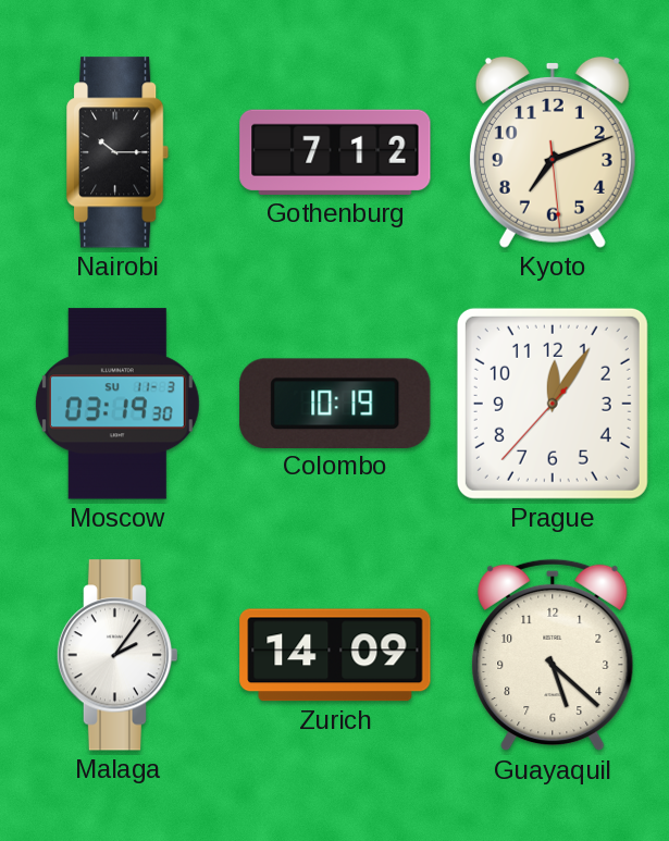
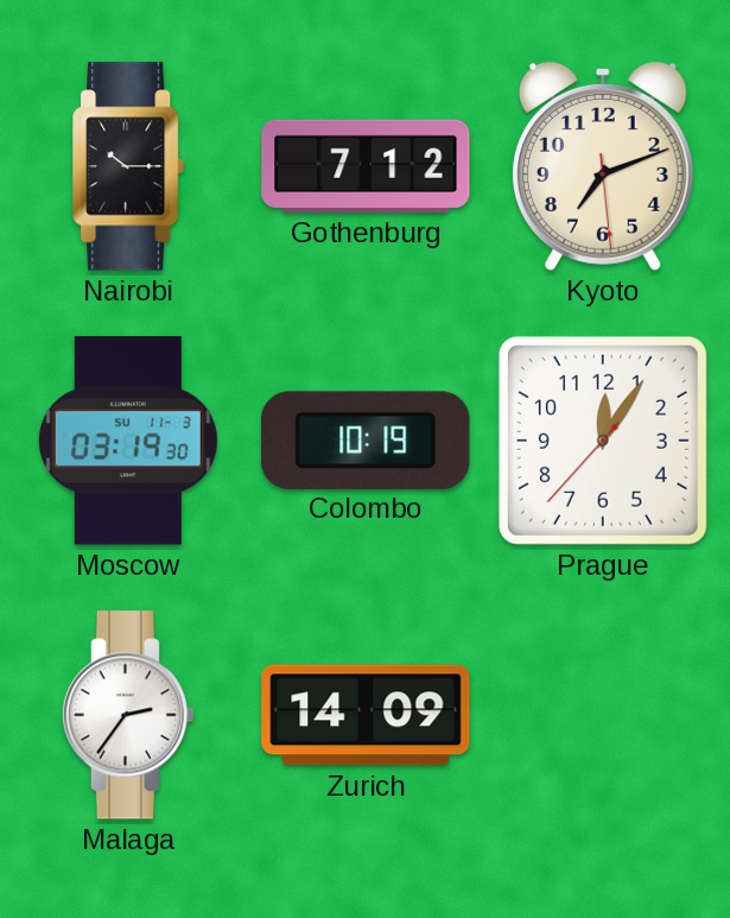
Malaga: 2:06 -> 2:36 (128, 715)
Guayaquil: 5:22 -> none (553, 655)
